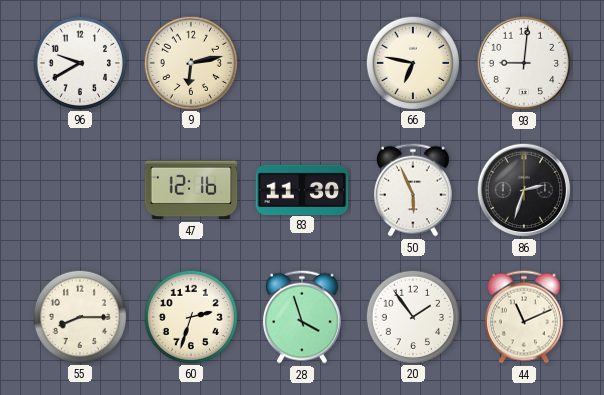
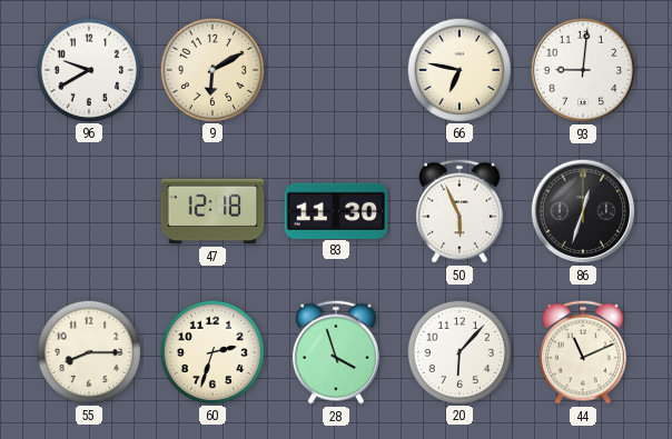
9: 6:13 -> 6:10 (211, 69)
47: 12:16 -> 12:18 (213, 211)
86: 2:33 -> 12:33 (583, 211)
20: 1:54 -> 6:07 (458, 351)
